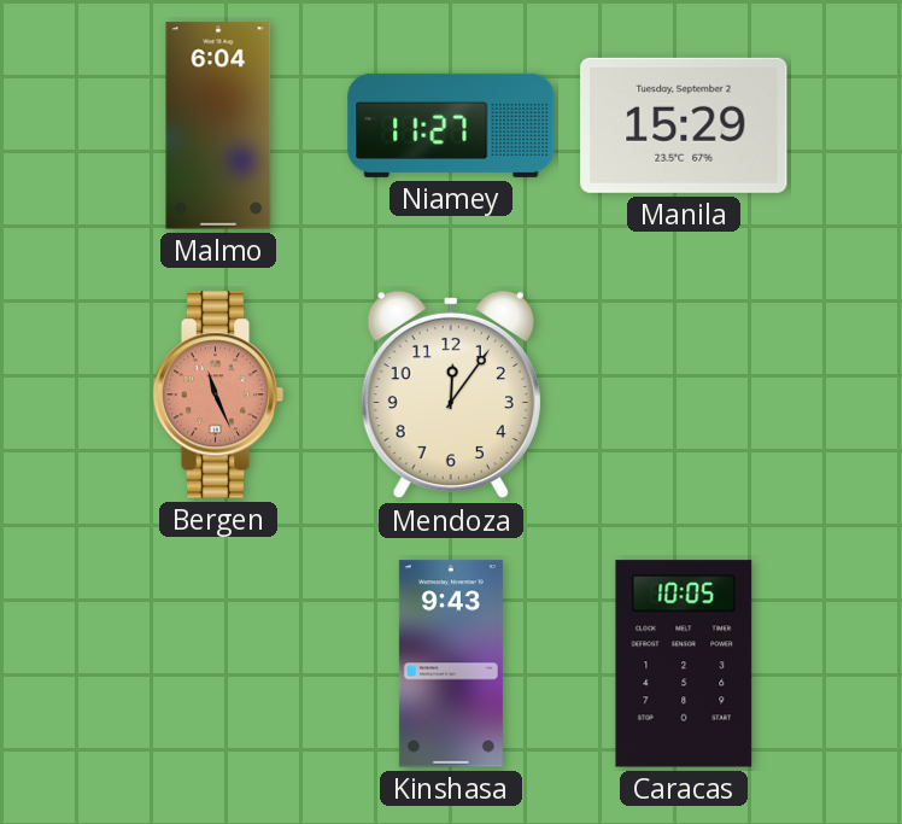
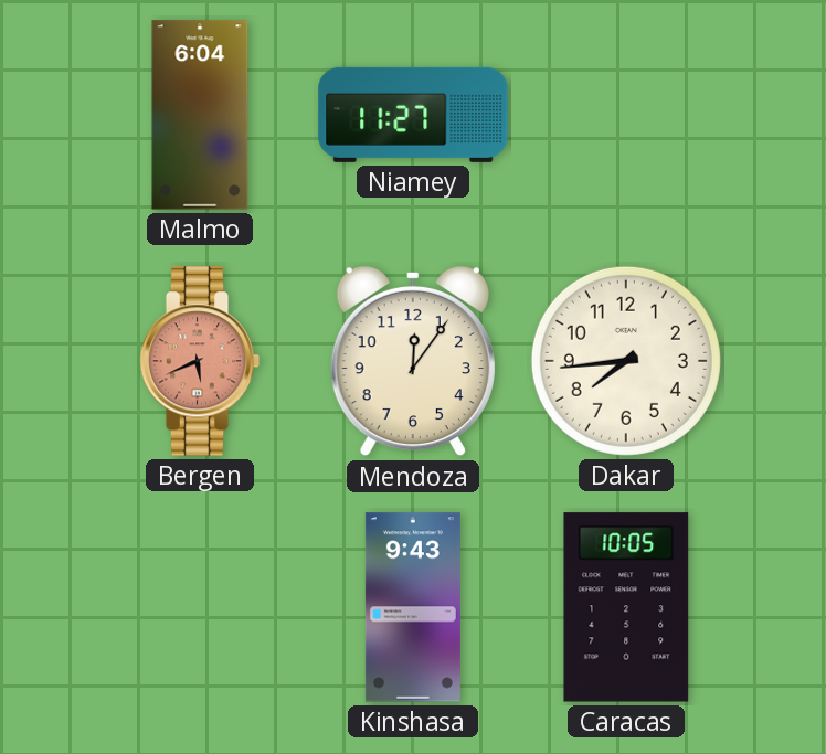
Manila: 15:29 -> none (684, 125)
Bergen: 11:26 -> 5:41 (200, 361)
Dakar: none -> 7:44 (626, 361)
